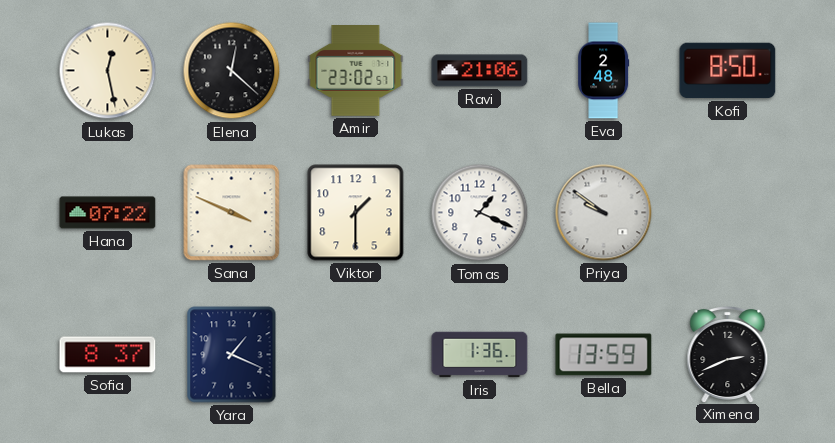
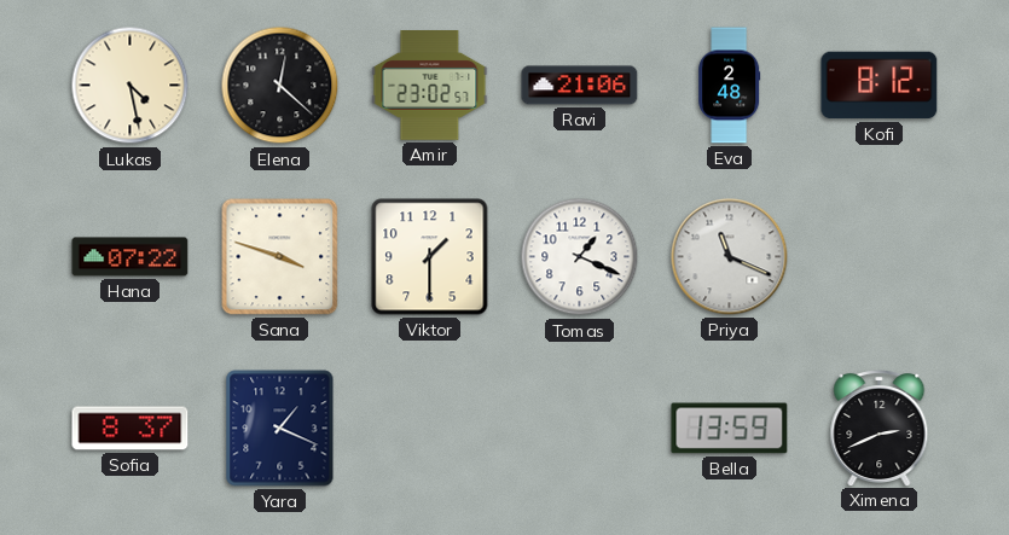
Lukas: 12:28 -> 4:28 (131, 86)
Kofi: 8:50 -> 8:12 (880, 86)
Sana: 3:49 -> 3:48 (280, 257)
Priya: 9:51 -> 11:19 (730, 257)
Iris: 1:36 -> none (480, 355)
